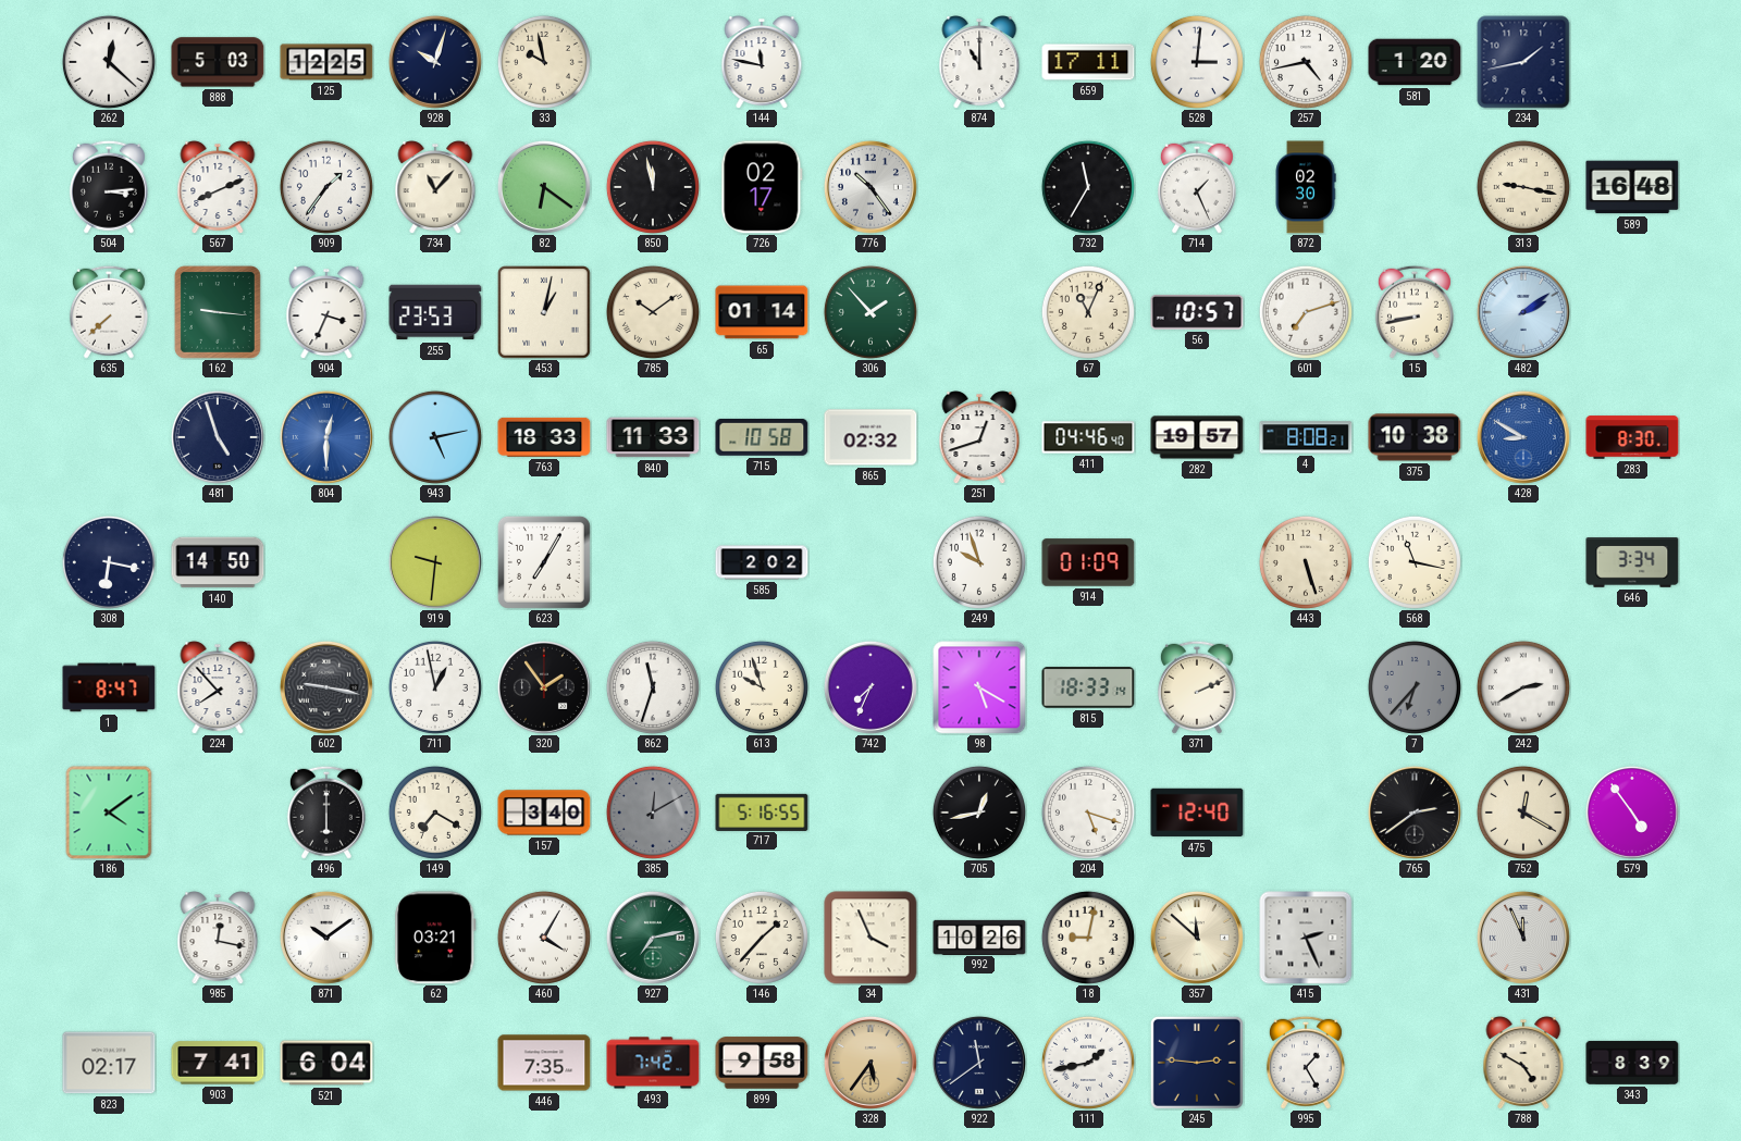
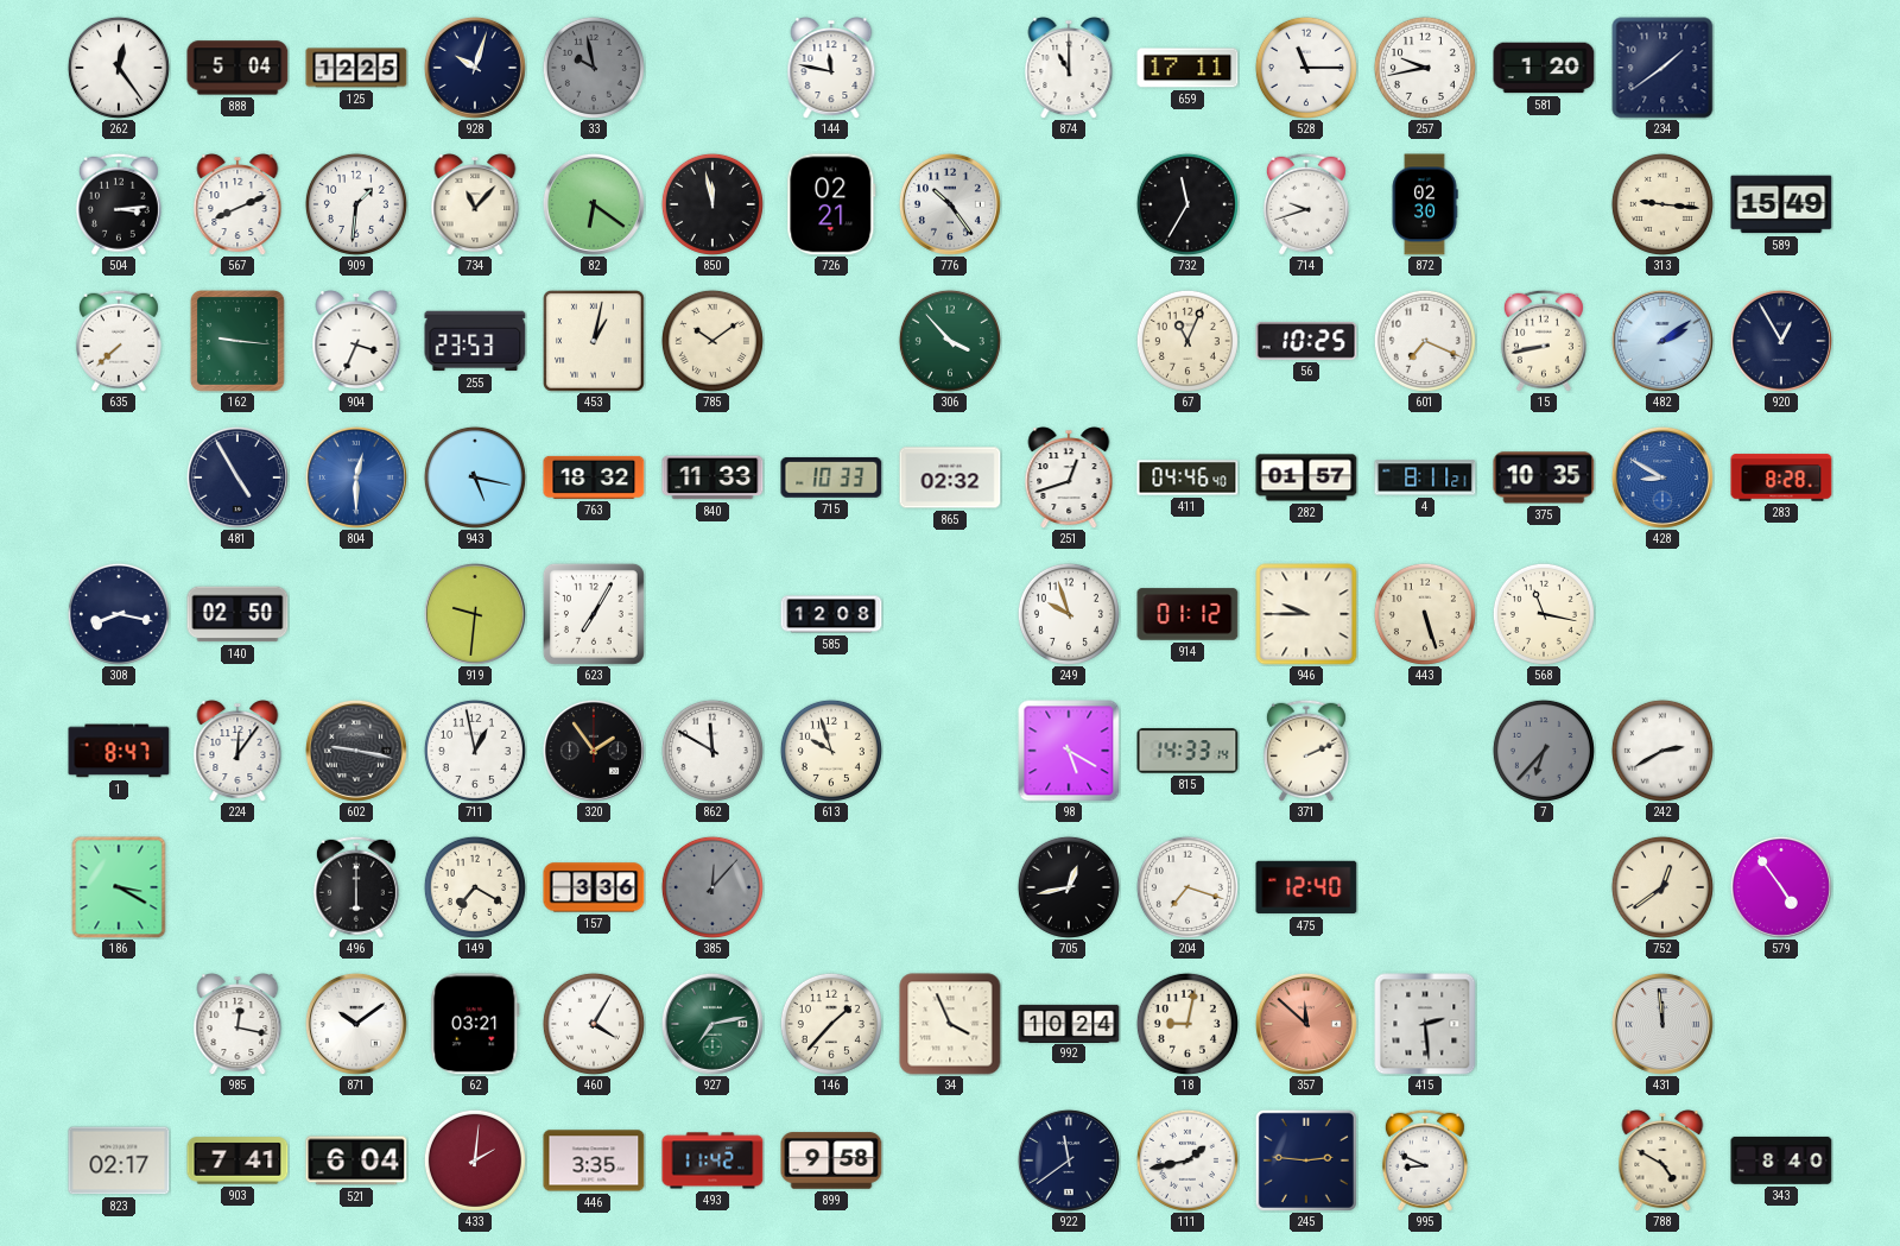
262: 12:22 -> 12:24 (119, 68)
888: 5:03 -> 5:04 (237, 68)
33 dial: cream -> grey (594, 68)
528: 3:01 -> 11:15 (1306, 68)
257: 4:43 -> 9:43 (1425, 68)
234: 1:43 -> 1:39 (1662, 68)
909: 1:36 -> 1:31 (356, 204)
726: 02:17 -> 02:21 (831, 204)
714: 1:26 -> 9:42 (1306, 204)
313: 9:17 -> 9:16 (1662, 204)
589: 16:48 -> 15:49 (1781, 204)
65: 01:14 -> none (762, 312)
306: 1:53 -> 3:53 (950, 341)
56: 10:57 -> 10:25 (1306, 341)
601: 7:12 -> 7:19 (1425, 341)
920: none -> 12:55 (1781, 341)
481: 4:57 -> 4:55 (237, 477)
943: 5:13 -> 5:17 (475, 477)
763: 18:33 -> 18:32 (594, 477)
715: 10:58 -> 10:33 (831, 477)
282: 19:57 -> 01:57 (1306, 477)
4: 8:08 -> 8:11 (1425, 477)
375: 10:38 -> 10:35 (1544, 477)
283: 8:30 -> 8:28 (1781, 477)
308: 6:17 -> 8:17 (119, 614)
140: 14:50 -> 02:50 (237, 614)
585: 2:02 -> 12:08 (831, 614)
914: 01:09 -> 01:12 (1187, 614)
946: none -> 9:45 (1306, 614)
646: 3:34 -> none (1632, 563)
224: 7:53 -> 12:06 (237, 751)
862: 11:33 -> 11:50 (712, 751)
742: 7:34 -> none (870, 687)
815: 18:33 -> 14:33 (1187, 751)
186: 4:09 -> 3:20 (119, 887)
157: 3:40 -> 3:36 (594, 887)
385: 12:10 -> 12:07 (712, 887)
717: 5:16 -> none (762, 811)
204: 5:18 -> 7:18 (1187, 887)
765: 2:39 -> none (1415, 813)
752: 12:20 -> 12:39 (1662, 887)
992: 10:26 -> 10:24 (1069, 1023)
357 dial: cream -> salmon (1306, 1024)
415: 2:26 -> 2:29 (1425, 1024)
431: 11:56 -> 11:59 (1662, 1024)
433: none -> 2:01 (475, 1160)
446: 7:35 -> 3:35 (594, 1160)
493: 7:42 -> 11:42 (712, 1160)
328: 5:36 -> none (870, 1063)
995: 1:25 -> 8:49 (1425, 1160)
343: 8:39 -> 8:40 (1781, 1160)
